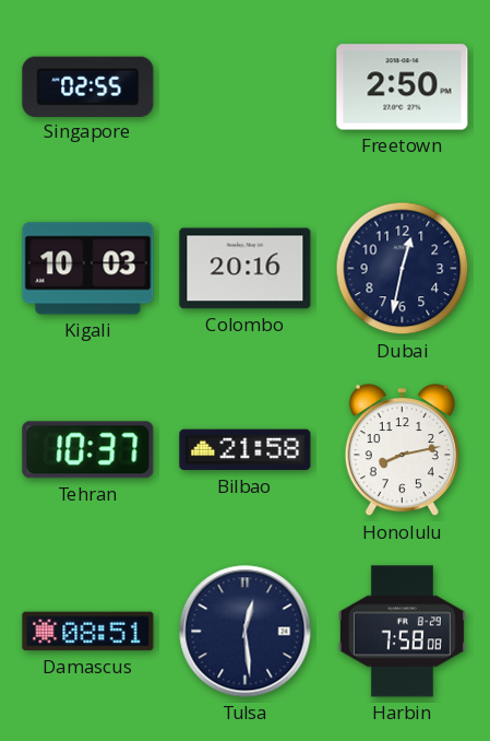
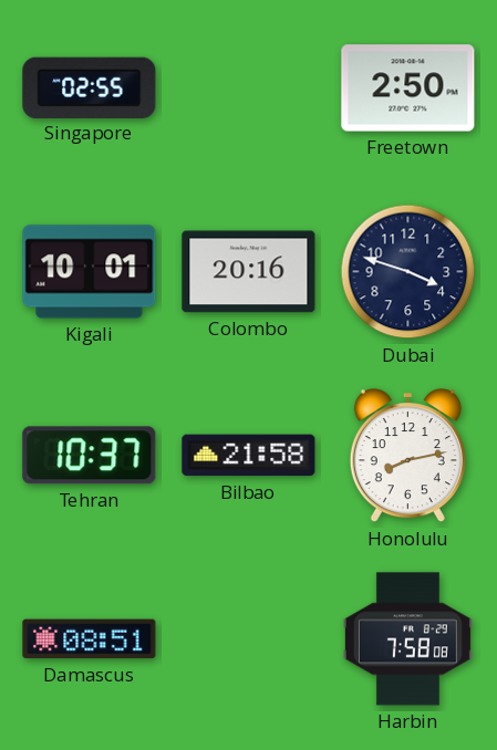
Kigali: 10:03 -> 10:01 (90, 272)
Dubai: 12:32 -> 3:48 (408, 272)
Tulsa: 12:29 -> none (246, 632)
